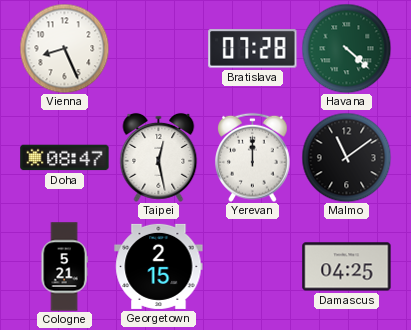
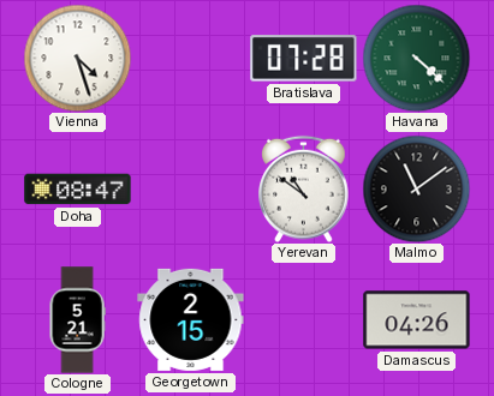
Vienna: 8:26 -> 4:27 (77, 58)
Taipei: 12:28 -> none (159, 157)
Yerevan: 12:00 -> 10:51 (304, 188)
Damascus: 04:25 -> 04:26 (417, 320)
